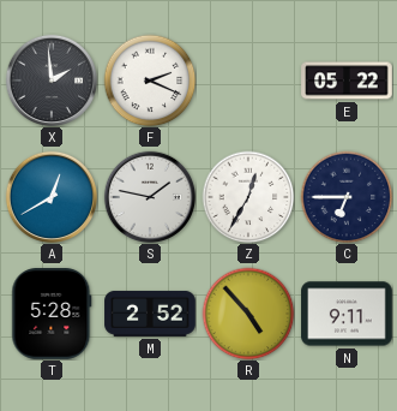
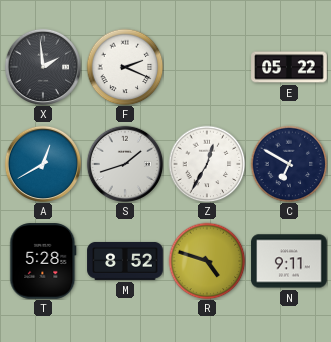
S: 1:47 -> 1:42 (124, 163)
C: 6:45 -> 6:50 (289, 164)
M: 2:52 -> 8:52 (125, 261)
R: 4:53 -> 4:48 (207, 261)
